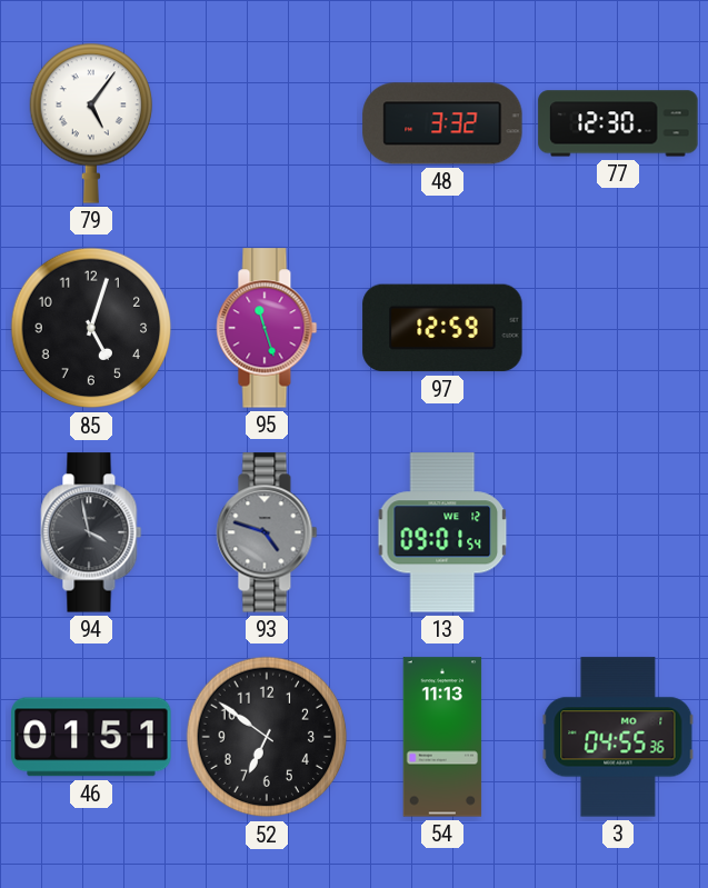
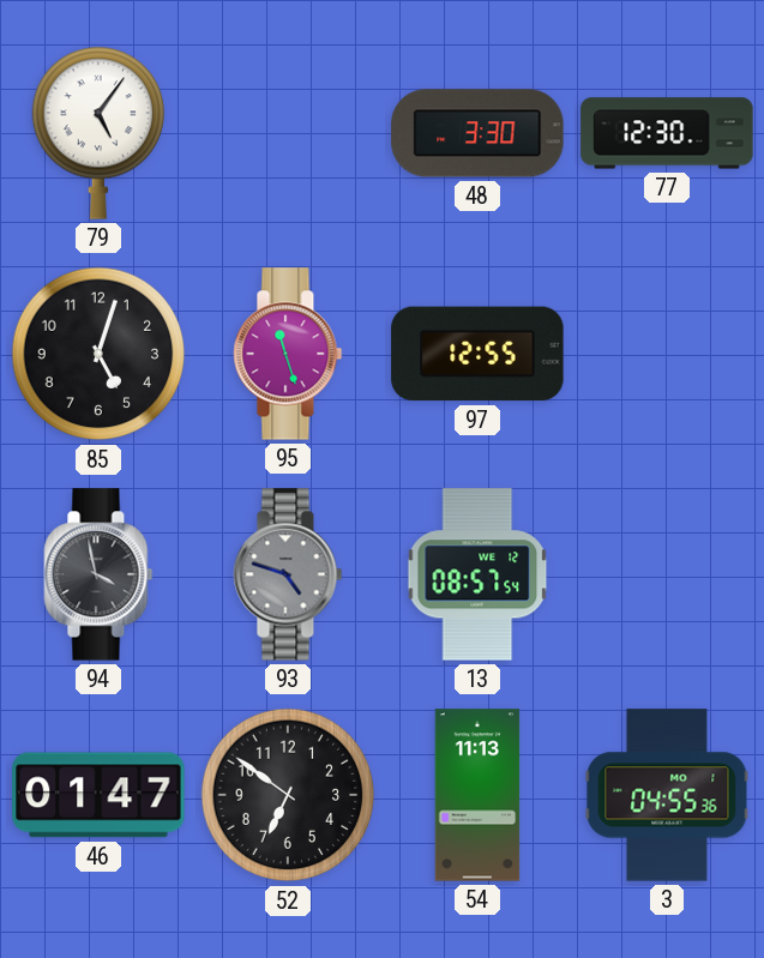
48: 3:32 -> 3:30 (477, 133)
97: 12:59 -> 12:55 (477, 354)
13: 09:01 -> 08:57 (477, 574)
46: 01:51 -> 01:47 (98, 795)
